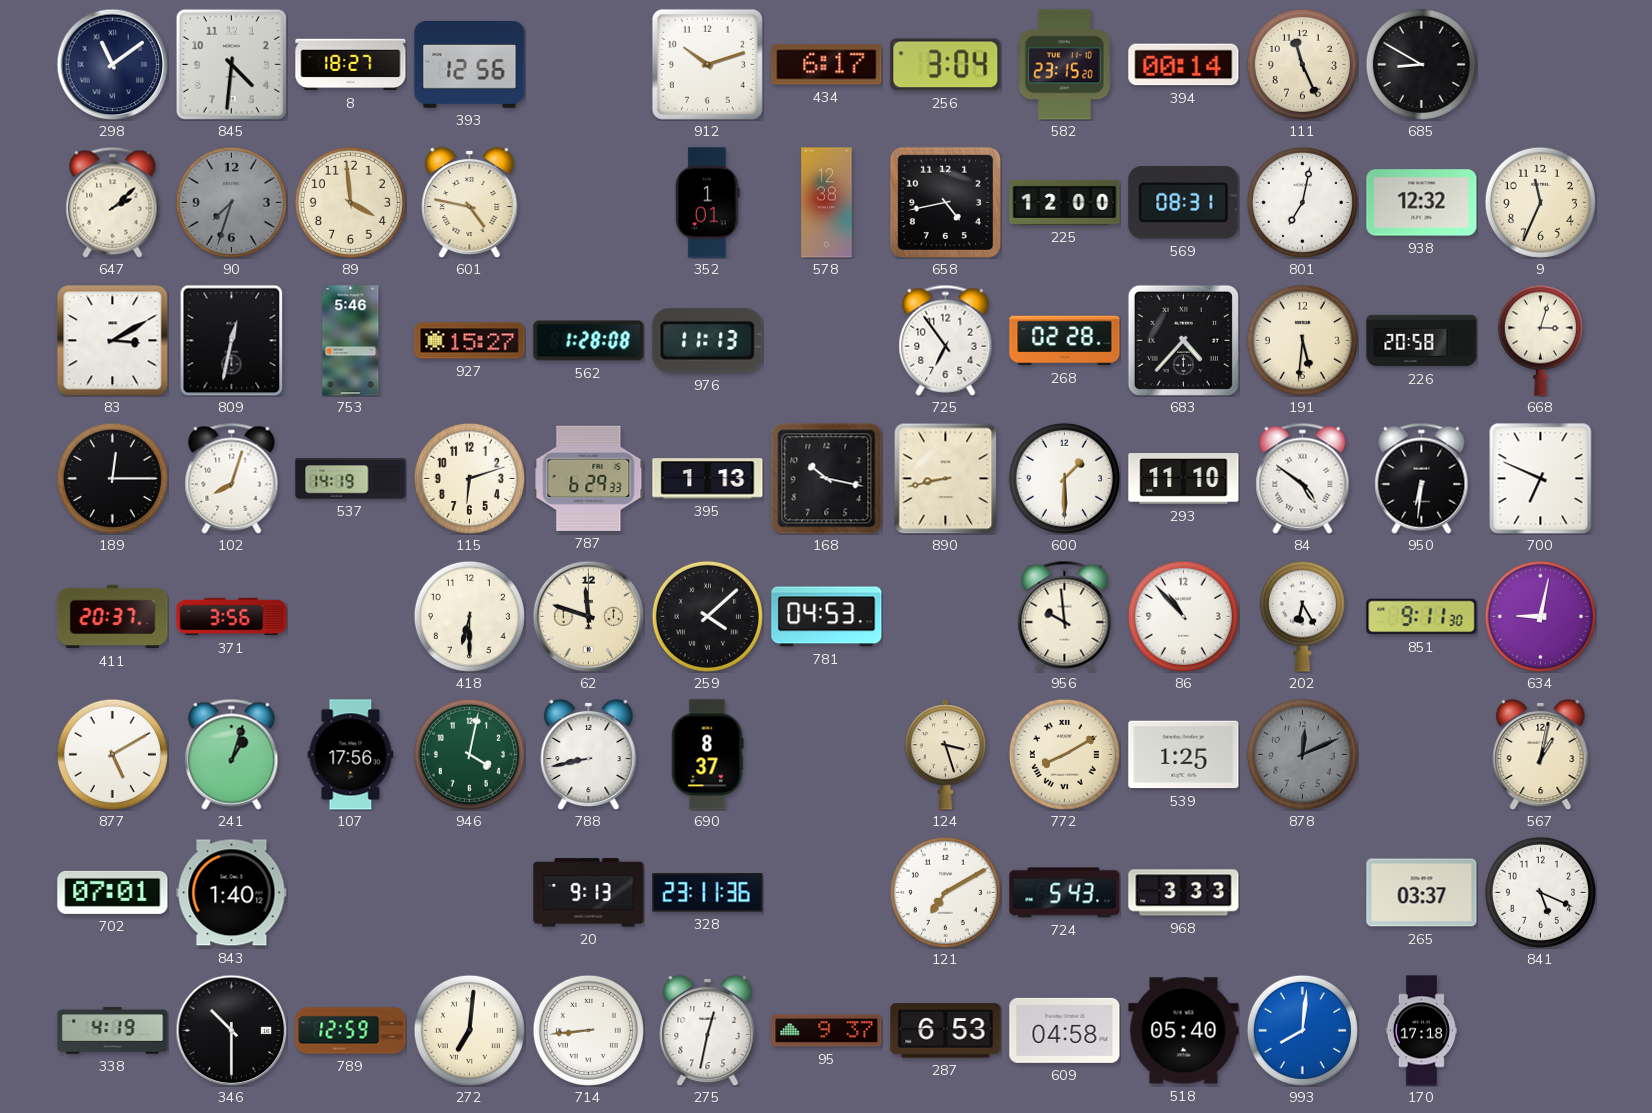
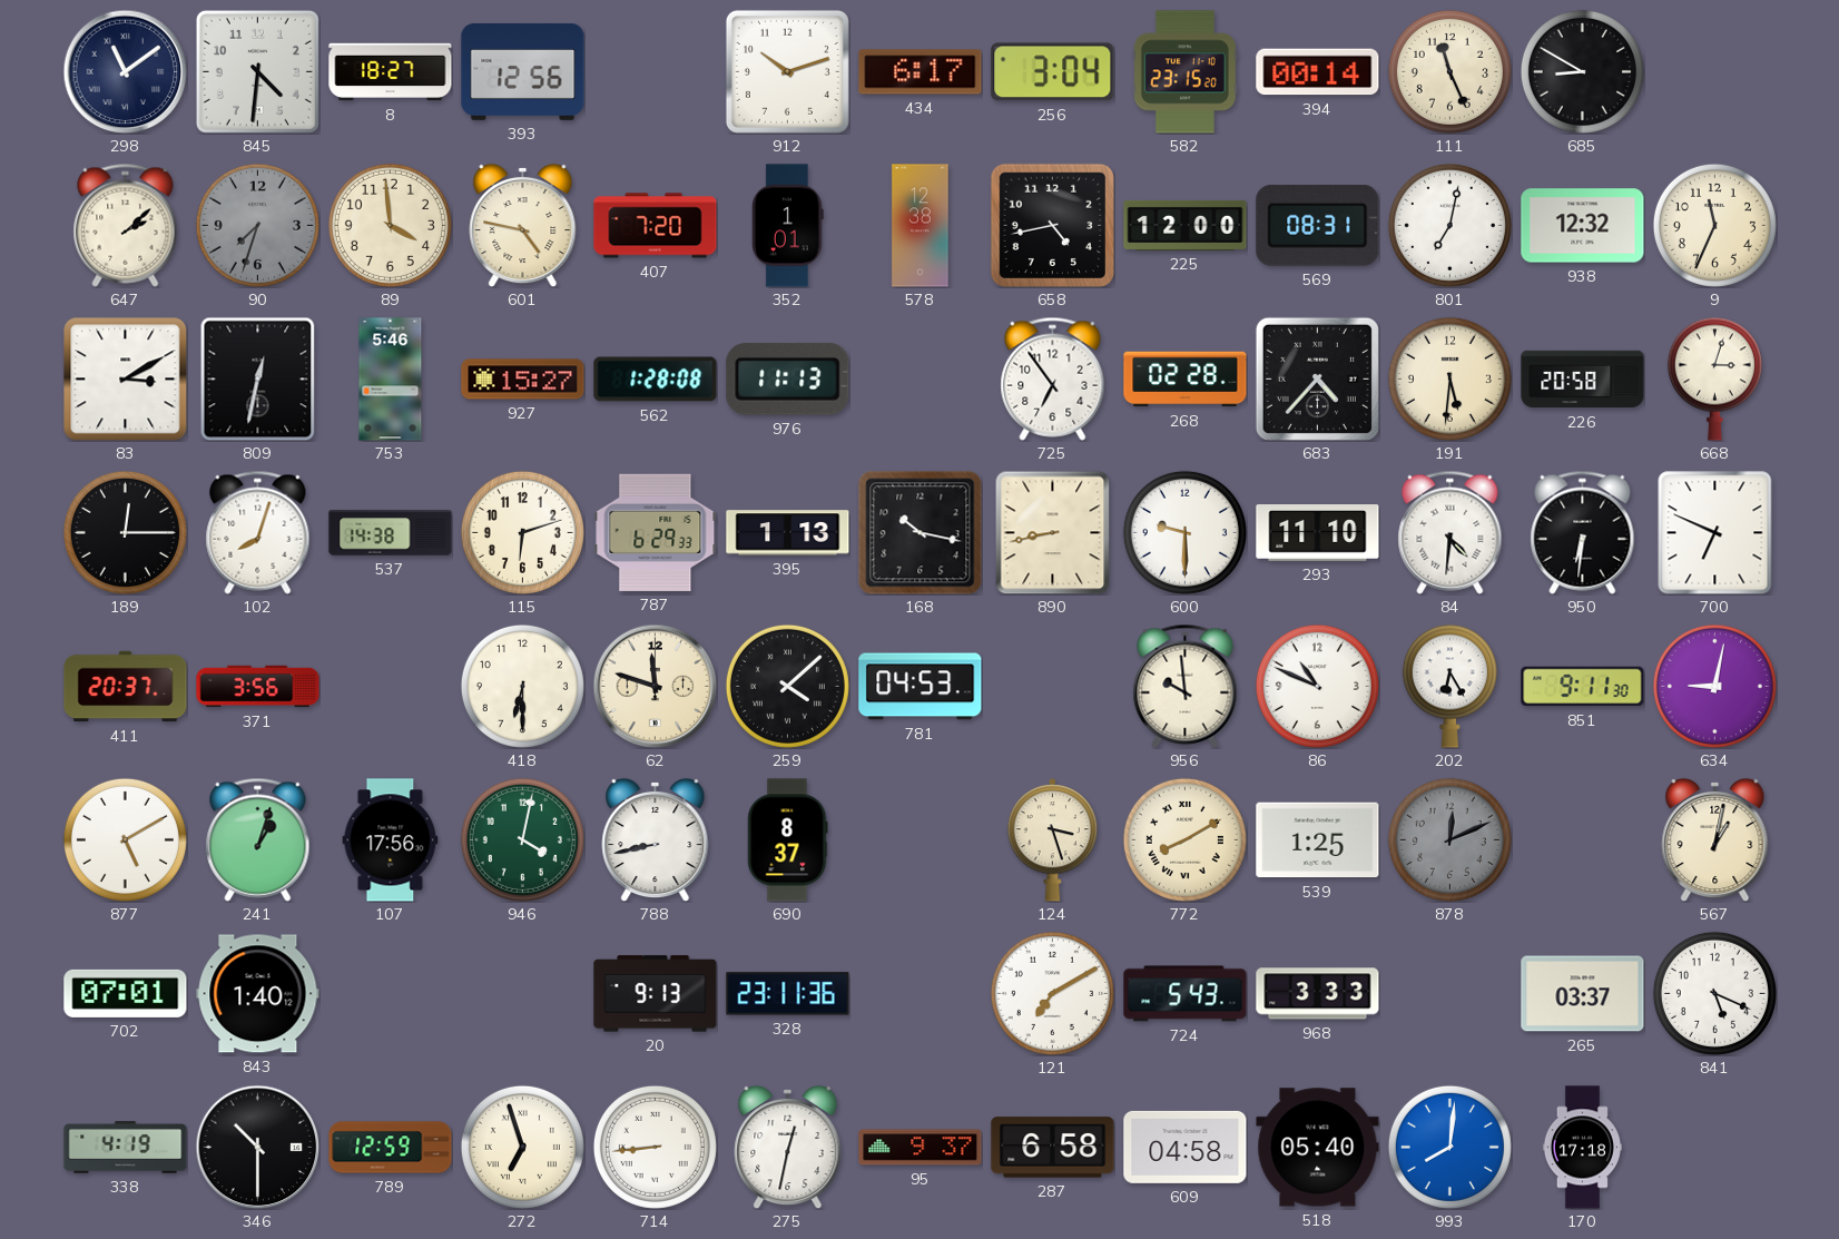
407: none -> 7:20 (656, 226)
537: 14:19 -> 14:38 (391, 533)
600: 1:30 -> 9:30 (1184, 532)
84: 4:51 -> 4:31 (1450, 532)
86: 10:53 -> 10:49 (1317, 686)
272: 7:01 -> 6:57 (522, 1147)
287: 6:53 -> 6:58 (1053, 1148)
